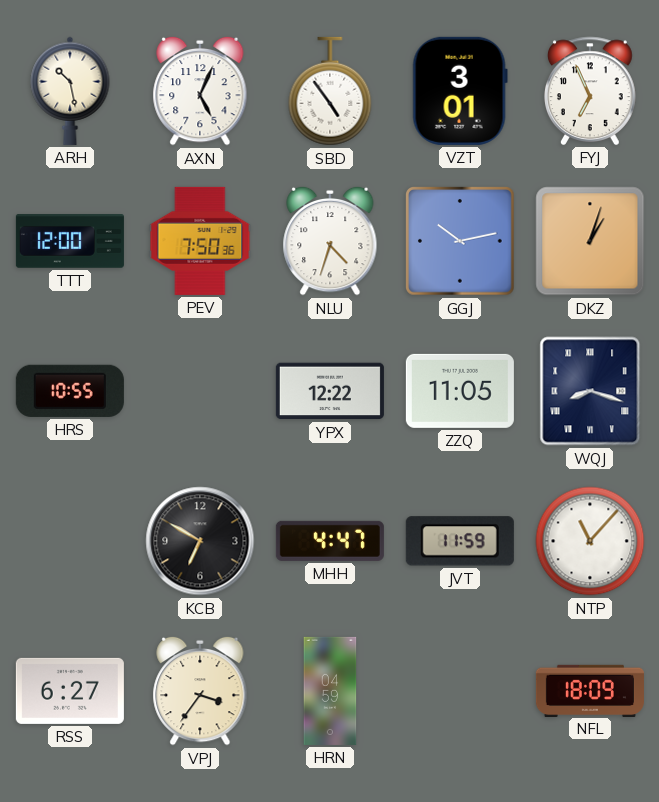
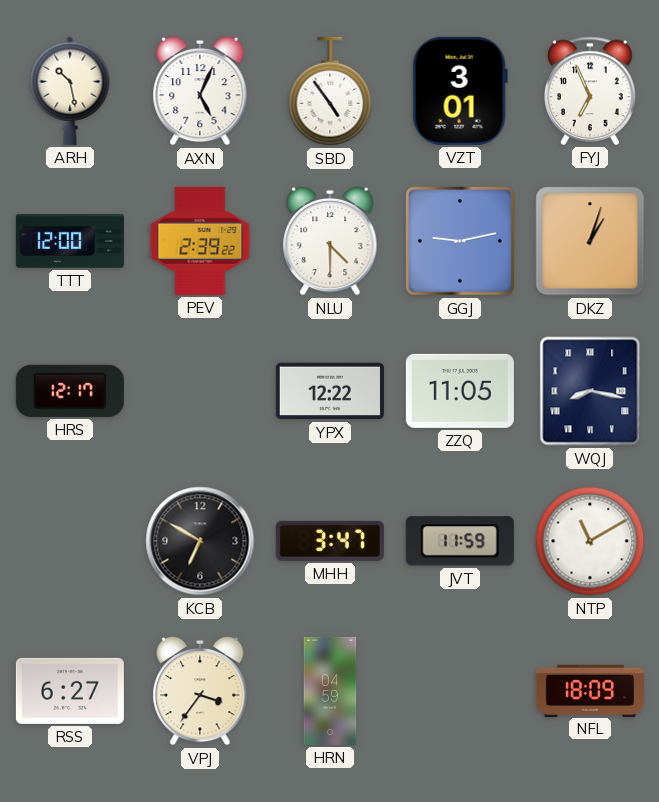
PEV: 7:50 -> 2:39 (200, 241)
NLU: 4:33 -> 4:30 (330, 241)
GGJ: 10:13 -> 9:13 (460, 241)
HRS: 10:55 -> 12:17 (70, 391)
WQJ: 8:18 -> 8:17 (590, 391)
MHH: 4:47 -> 3:47 (330, 541)
NTP: 11:07 -> 11:10 (590, 541)
